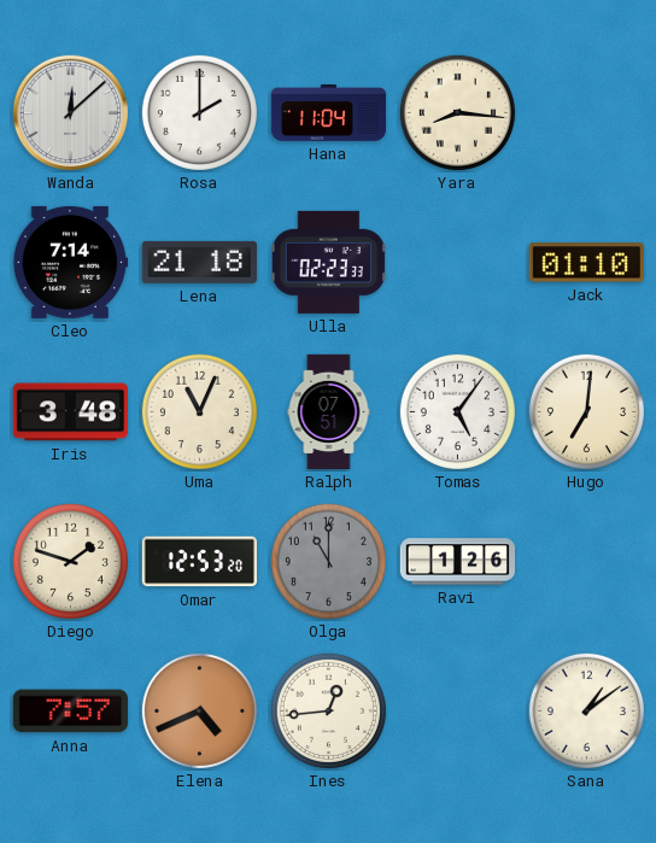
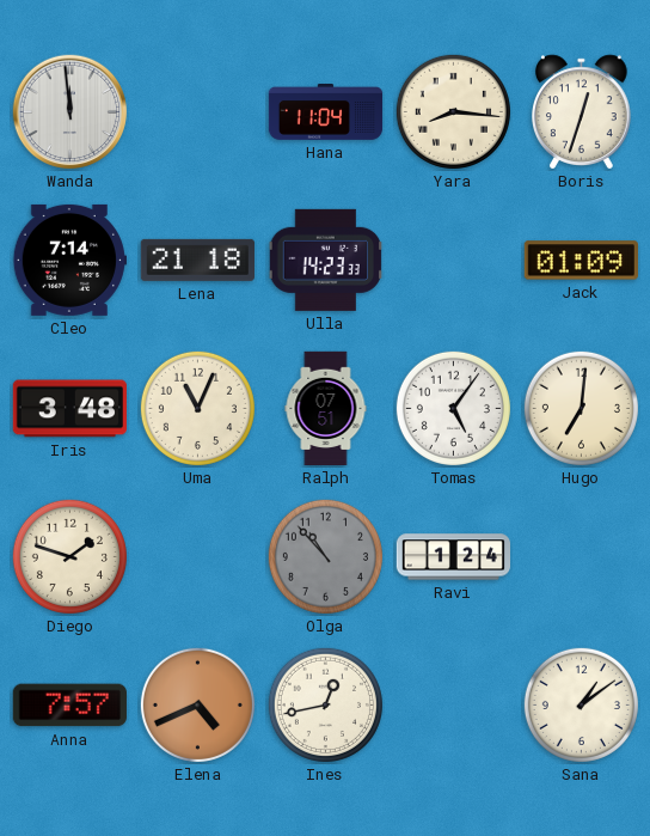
Wanda: 12:08 -> 11:59 (70, 112)
Rosa: 2:00 -> none (199, 112)
Boris: none -> 12:33 (582, 112)
Ulla: 02:23 -> 14:23 (325, 260)
Jack: 01:10 -> 01:09 (581, 261)
Omar: 12:53 -> none (199, 562)
Olga: 11:00 -> 10:53 (325, 556)
Ravi: 1:26 -> 1:24 (453, 557)
Ines: 12:44 -> 12:43 (325, 704)
